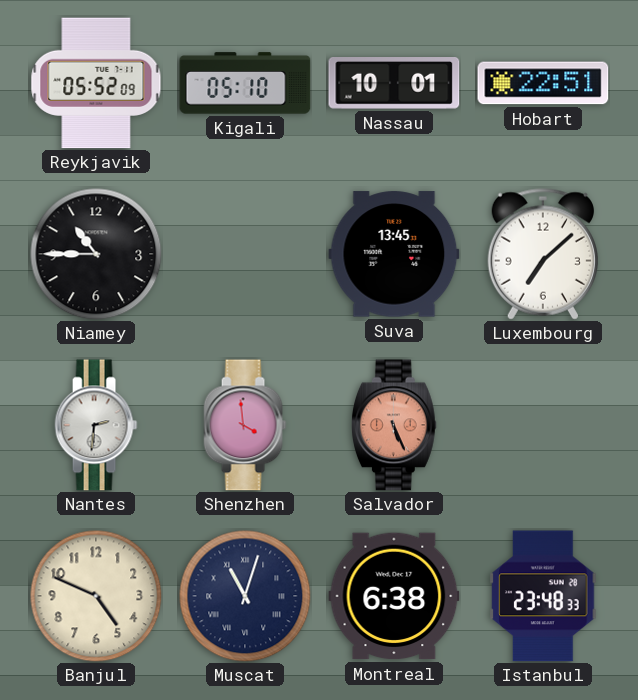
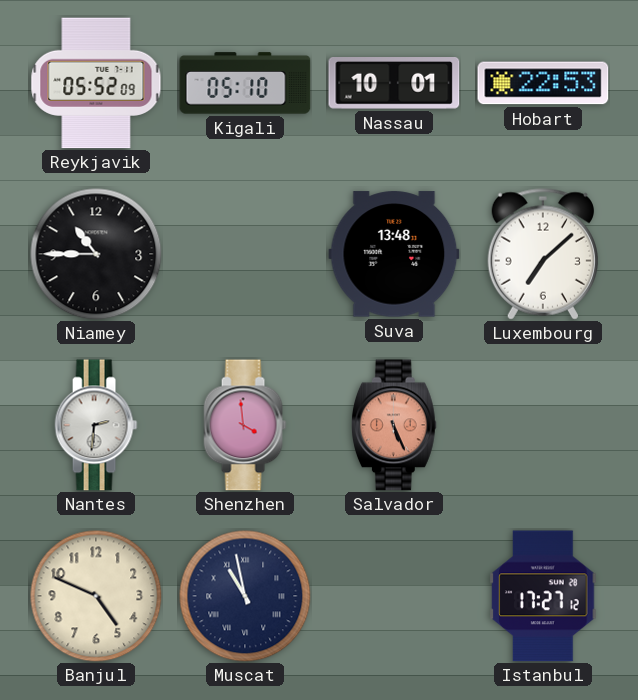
Hobart: 22:51 -> 22:53 (543, 83)
Suva: 13:45 -> 13:48 (394, 254)
Muscat: 11:03 -> 10:58 (245, 596)
Montreal: 6:38 -> none (394, 596)
Istanbul: 23:48 -> 17:27 (543, 596)
